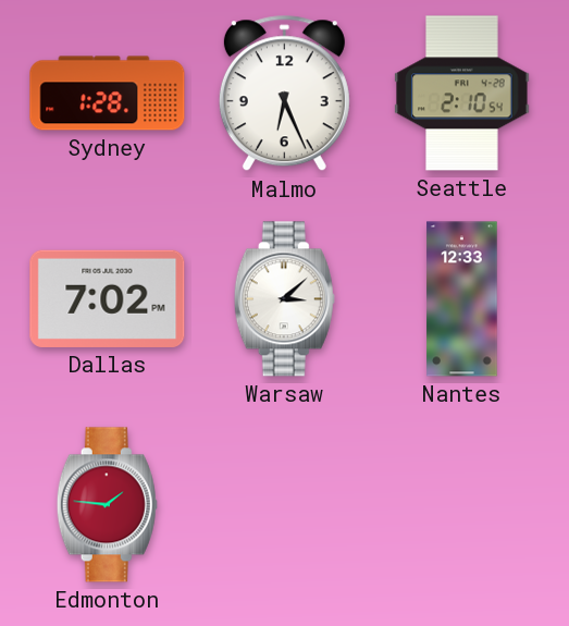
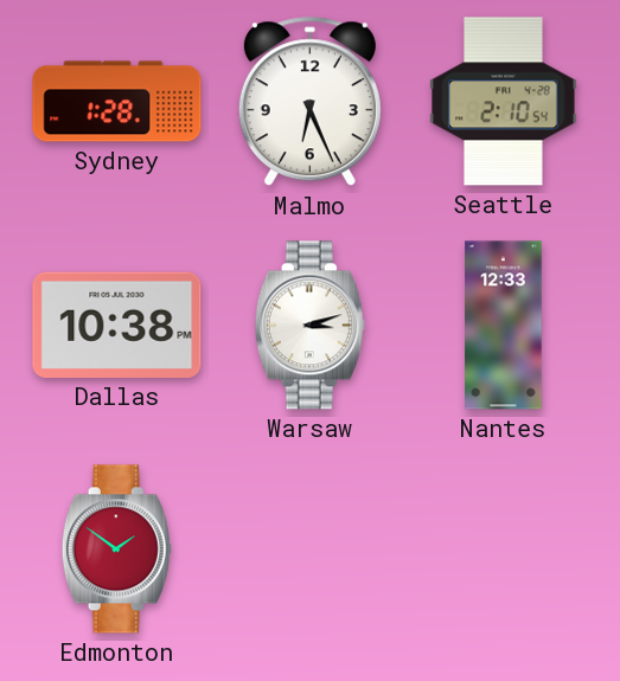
Dallas: 7:02 -> 10:38 (117, 325)
Warsaw: 3:08 -> 3:12 (309, 326)
Edmonton: 1:46 -> 1:51 (116, 550)
